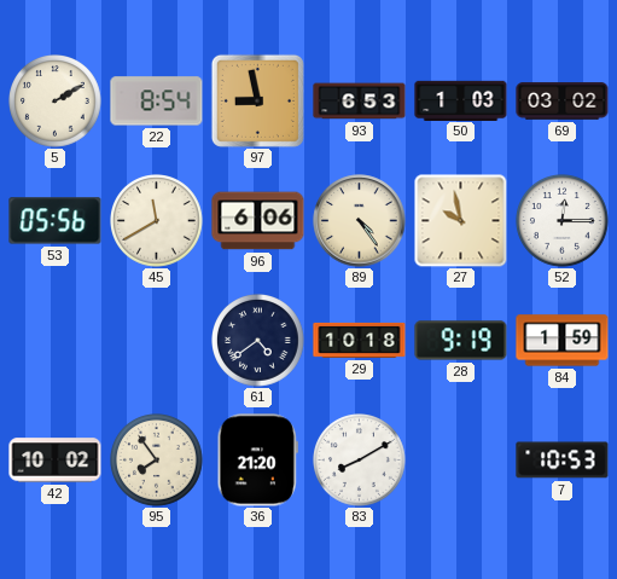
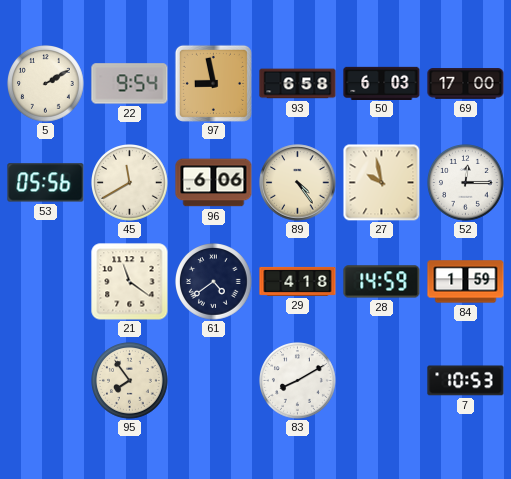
22: 8:54 -> 9:54 (130, 84)
93: 6:53 -> 6:58 (298, 84)
50: 1:03 -> 6:03 (382, 83)
69: 03:02 -> 17:00 (466, 84)
21: none -> 11:21 (130, 282)
29: 10:18 -> 4:18 (298, 281)
28: 9:19 -> 14:59 (382, 282)
42: 10:02 -> none (56, 461)
36: 21:20 -> none (257, 461)
